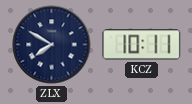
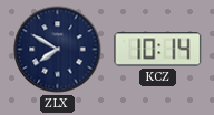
KCZ: 10:11 -> 10:14 (158, 50)
